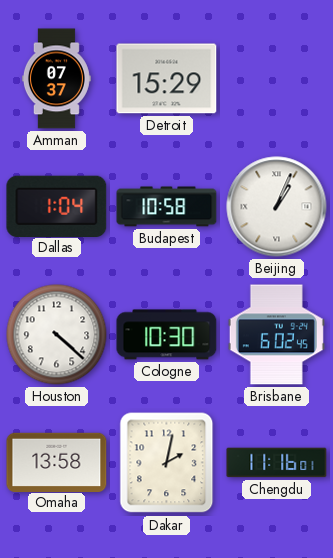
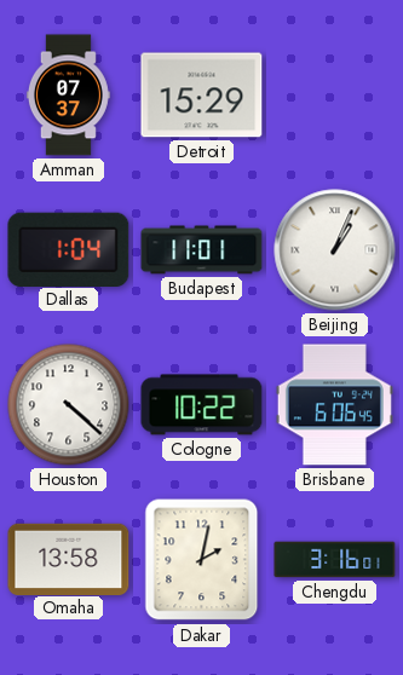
Budapest: 10:58 -> 11:01 (202, 250)
Cologne: 10:30 -> 10:22 (202, 405)
Brisbane: 6:02 -> 6:06 (334, 405)
Chengdu: 11:16 -> 3:16 (335, 560)
